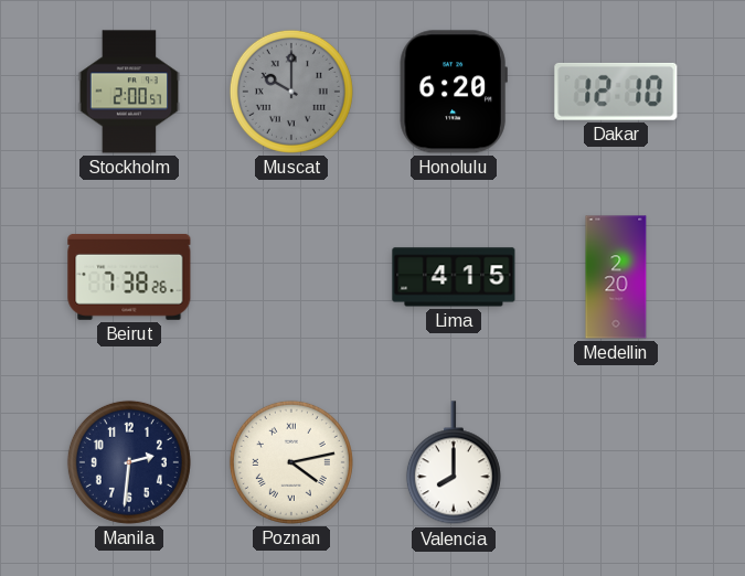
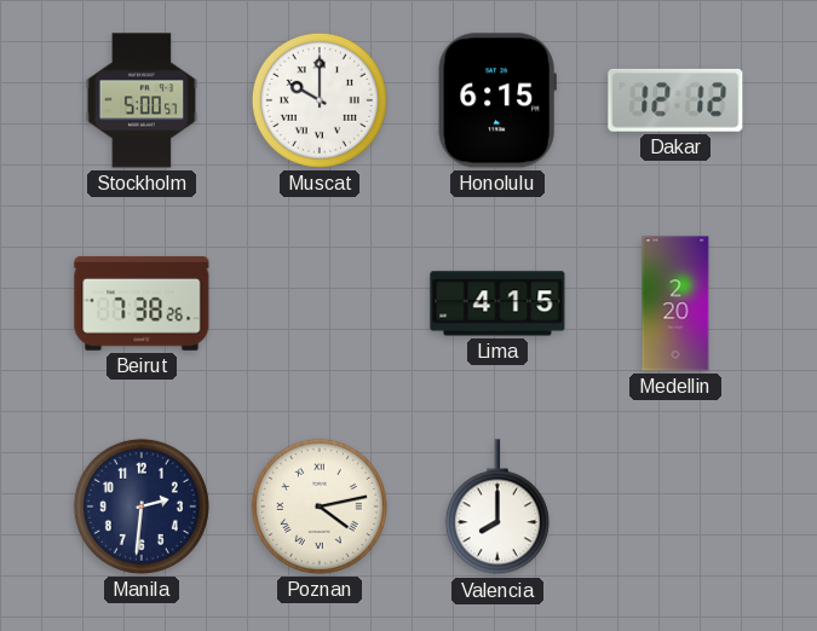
Stockholm: 2:00 -> 5:00 (142, 100)
Muscat dial: grey -> white (320, 100)
Honolulu: 6:20 -> 6:15 (497, 100)
Dakar: 12:10 -> 12:12 (675, 100)
